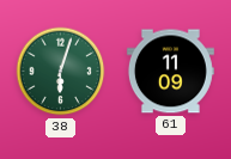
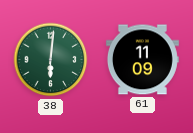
38: 6:03 -> 6:01 (51, 60)
